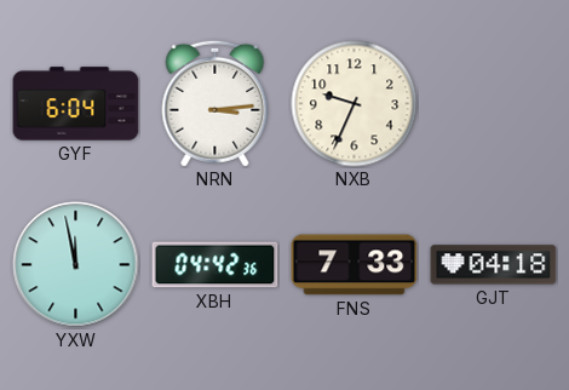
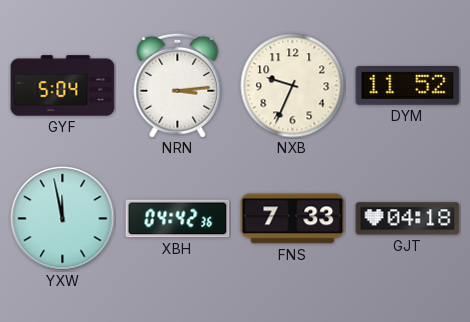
GYF: 6:04 -> 5:04 (63, 86)
DYM: none -> 11:52 (408, 86)
